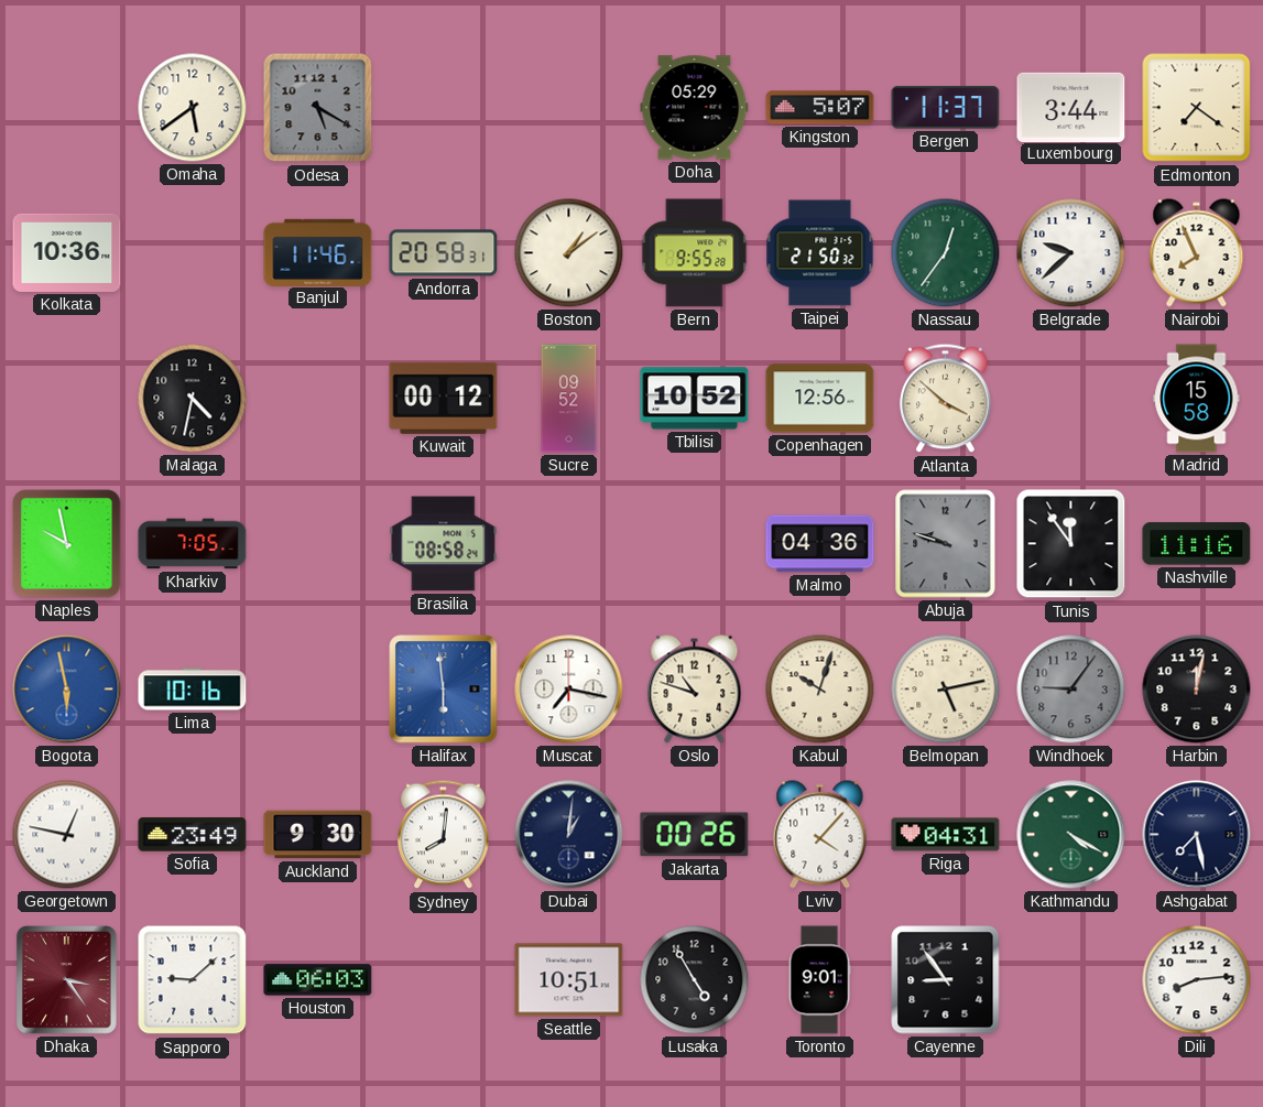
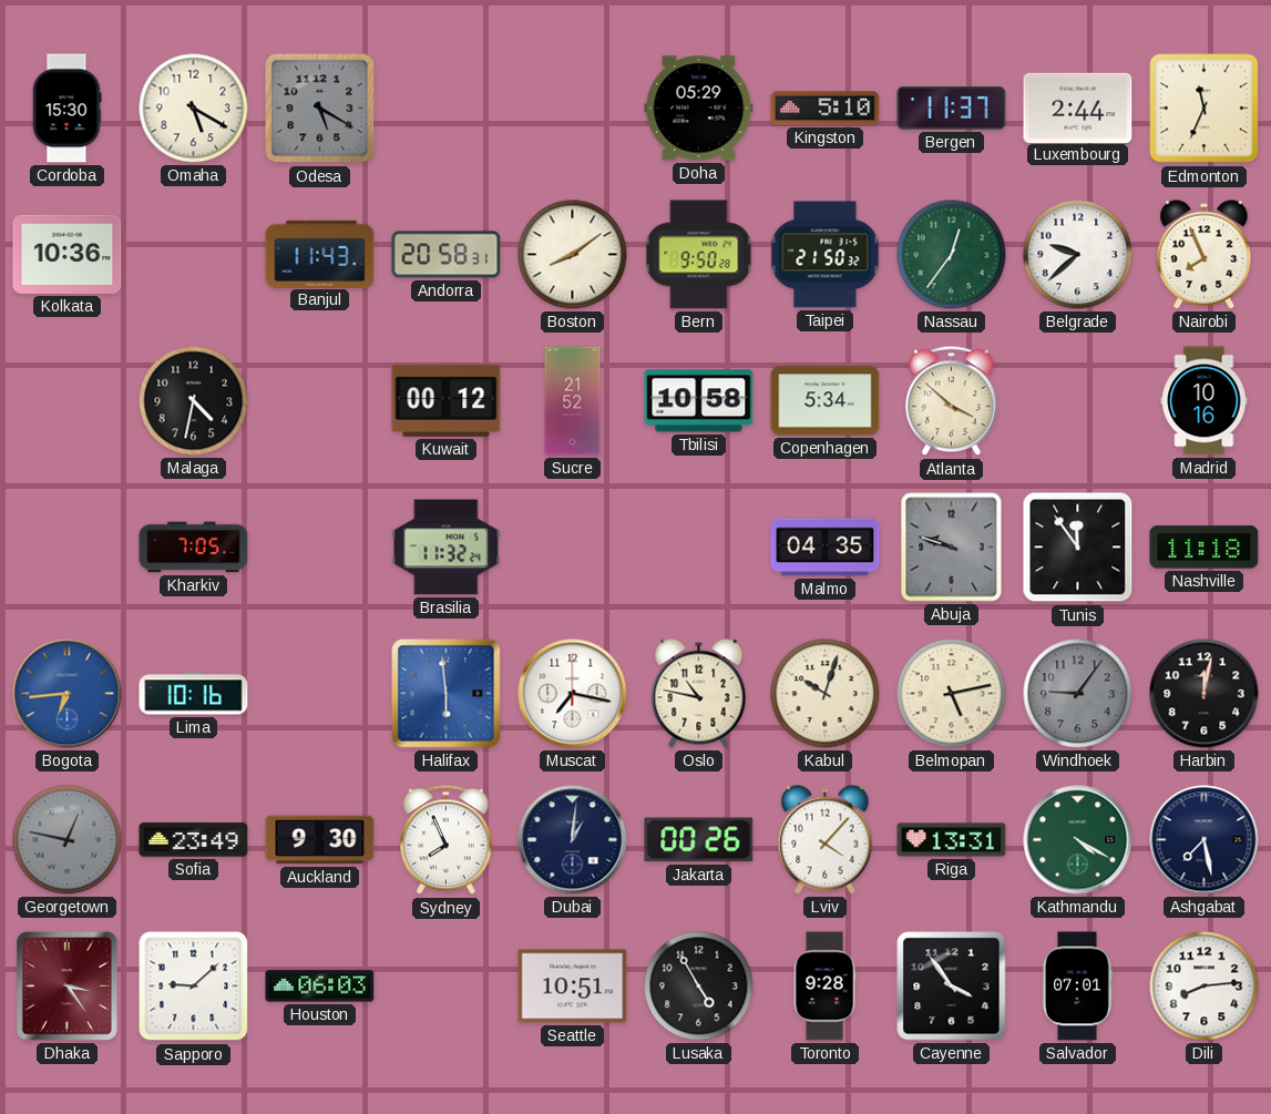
Cordoba: none -> 15:30 (66, 109)
Omaha: 5:39 -> 5:20 (194, 109)
Kingston: 5:07 -> 5:10 (826, 109)
Luxembourg: 3:44 -> 2:44 (1078, 108)
Edmonton: 7:21 -> 11:34 (1205, 109)
Banjul: 11:46 -> 11:43 (320, 254)
Boston: 1:09 -> 8:09 (573, 255)
Bern: 9:55 -> 9:50 (699, 255)
Sucre: 09:52 -> 21:52 (573, 401)
Tbilisi: 10:52 -> 10:58 (699, 401)
Copenhagen: 12:56 -> 5:34 (826, 401)
Madrid: 15:58 -> 10:16 (1205, 401)
Naples: 9:58 -> none (67, 544)
Brasilia: 08:58 -> 11:32 (447, 548)
Malmo: 04:36 -> 04:35 (826, 548)
Nashville: 11:16 -> 11:18 (1205, 548)
Bogota: 5:58 -> 6:44 (68, 694)
Oslo: 10:48 -> 10:47 (699, 694)
Georgetown dial: white -> grey (68, 840)
Sydney: 8:01 -> 7:56 (447, 840)
Riga: 04:31 -> 13:31 (952, 840)
Toronto: 9:01 -> 9:28 (824, 987)
Cayenne: 8:54 -> 3:54 (952, 987)
Salvador: none -> 07:01 (1078, 987)
